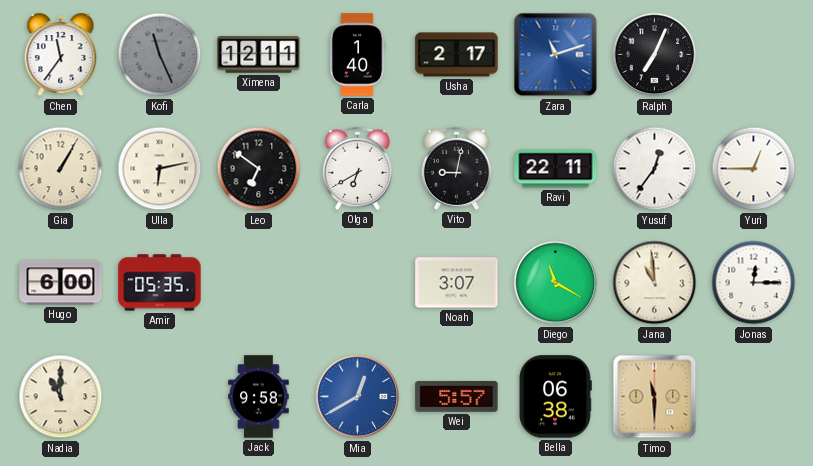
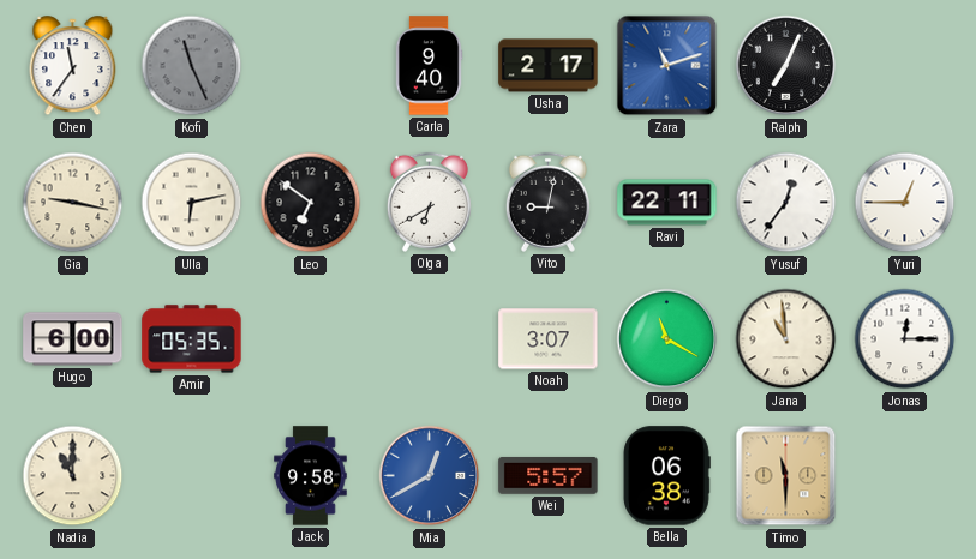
Ximena: 12:11 -> none (259, 55)
Carla: 1:40 -> 9:40 (429, 66)
Gia: 1:05 -> 9:17 (73, 203)
